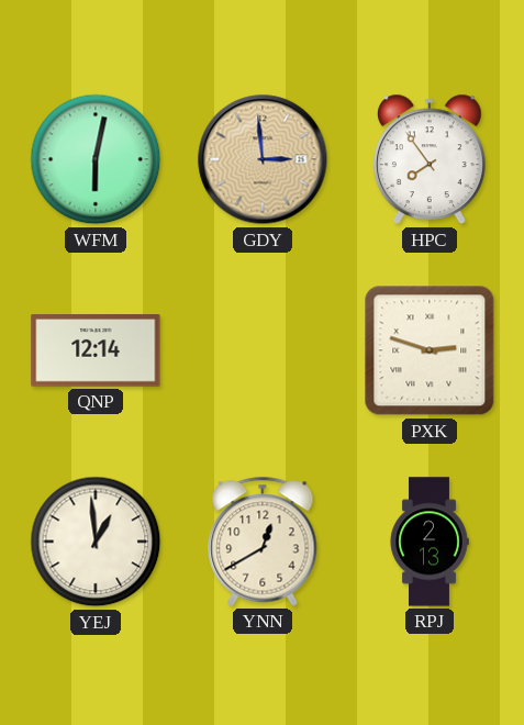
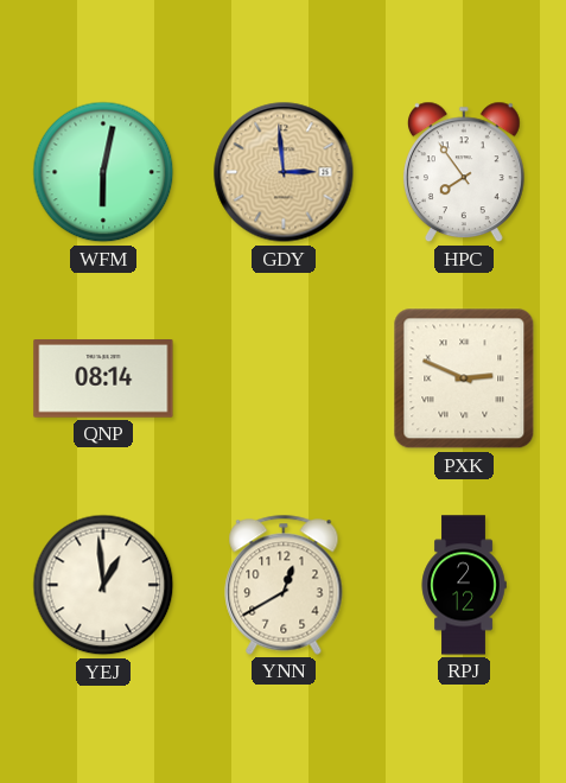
QNP: 12:14 -> 08:14 (103, 380)
PXK: 2:48 -> 2:49 (464, 378)
RPJ: 2:13 -> 2:12 (464, 585)
